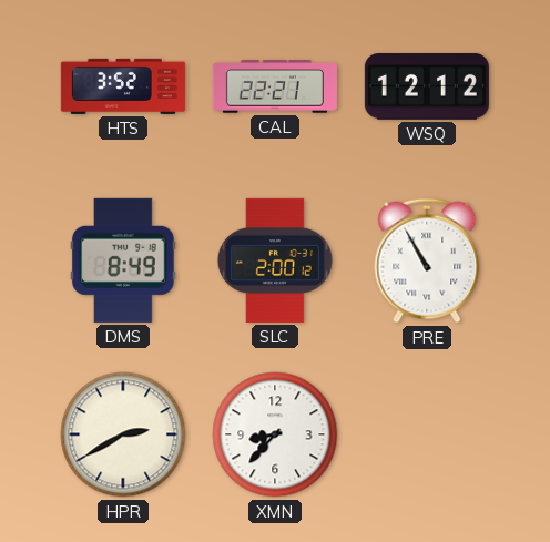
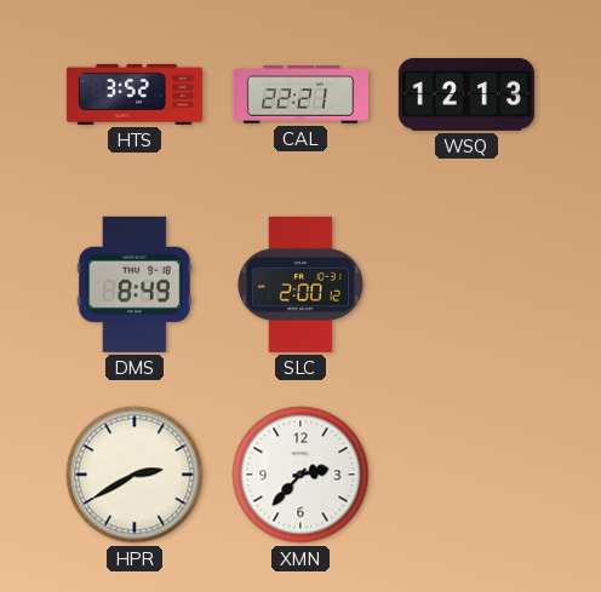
WSQ: 12:12 -> 12:13 (467, 96)
PRE: 10:55 -> none (427, 260)
XMN: 8:37 -> 2:37 (300, 475)
